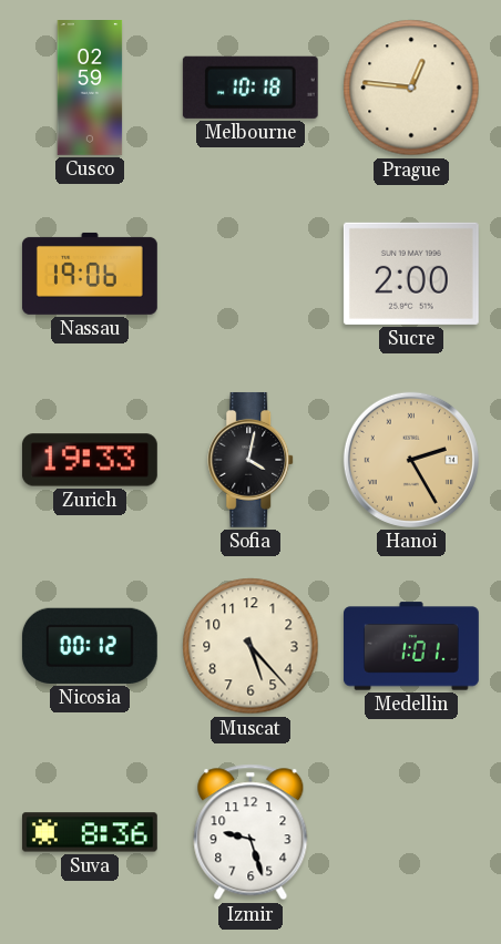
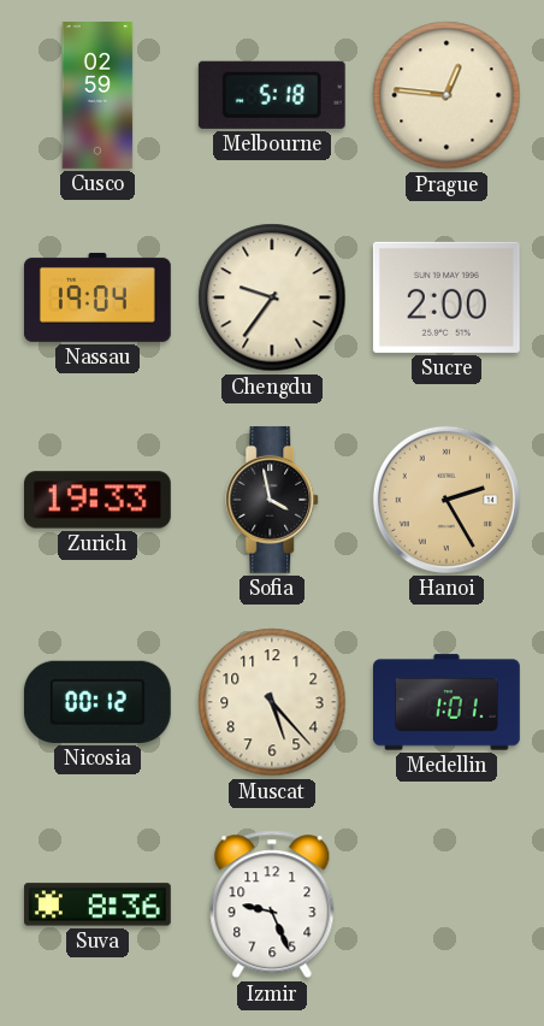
Melbourne: 10:18 -> 5:18 (272, 95)
Nassau: 19:06 -> 19:04 (97, 297)
Chengdu: none -> 9:36 (272, 297)
Sofia: 4:02 -> 3:58 (273, 500)
Izmir: 9:27 -> 9:26 (272, 904)
